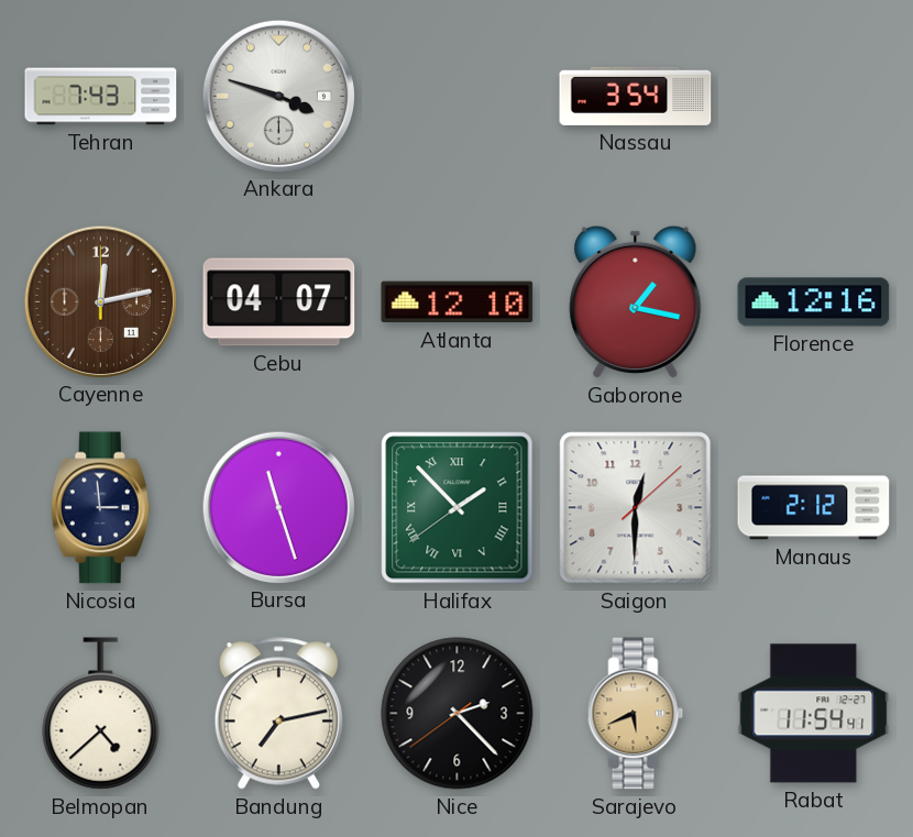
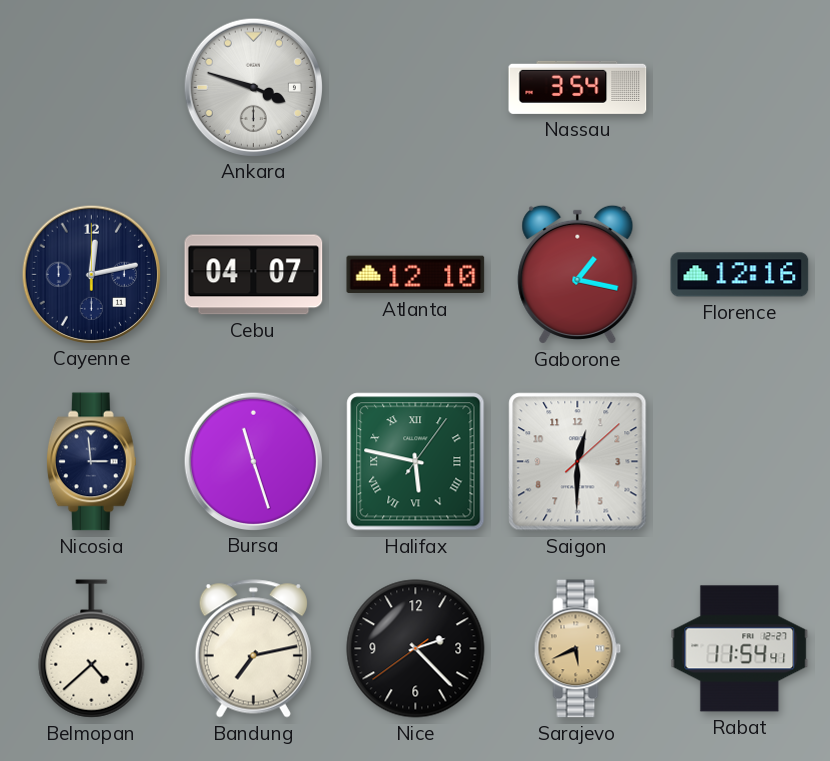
Tehran: 7:43 -> none (101, 97)
Cayenne dial: brown -> navy (91, 274)
Halifax: 1:52 -> 5:47 (416, 462)
Manaus: 2:12 -> none (814, 508)
